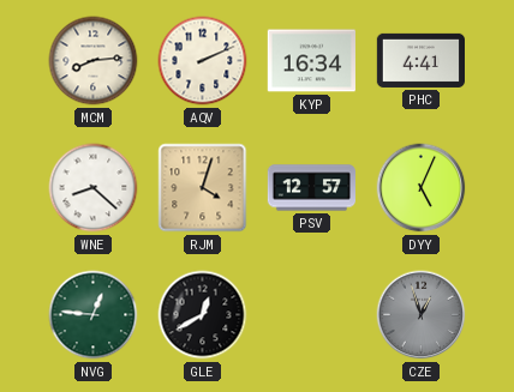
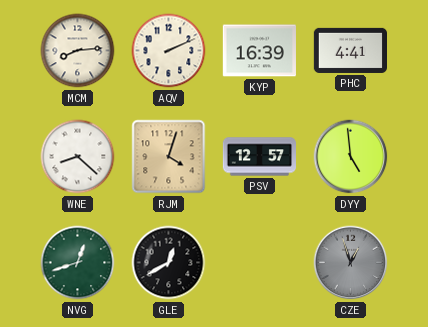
KYP: 16:34 -> 16:39 (259, 51)
DYY: 5:04 -> 4:59 (351, 157)
NVG: 12:46 -> 12:42 (78, 263)
